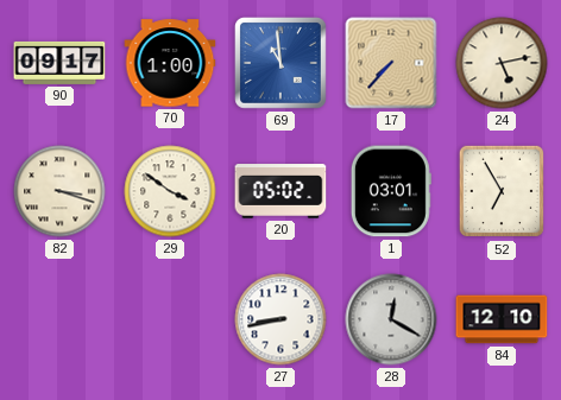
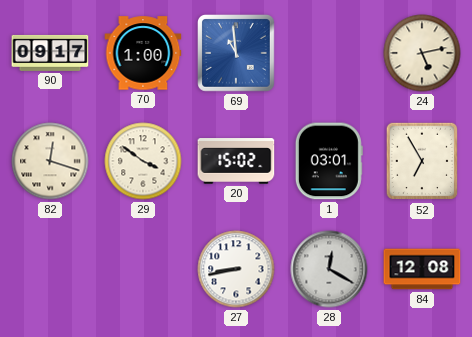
17: 7:37 -> none (391, 63)
82: 3:18 -> 12:18 (50, 161)
20: 05:02 -> 15:02 (236, 161)
84: 12:10 -> 12:08 (422, 269)
